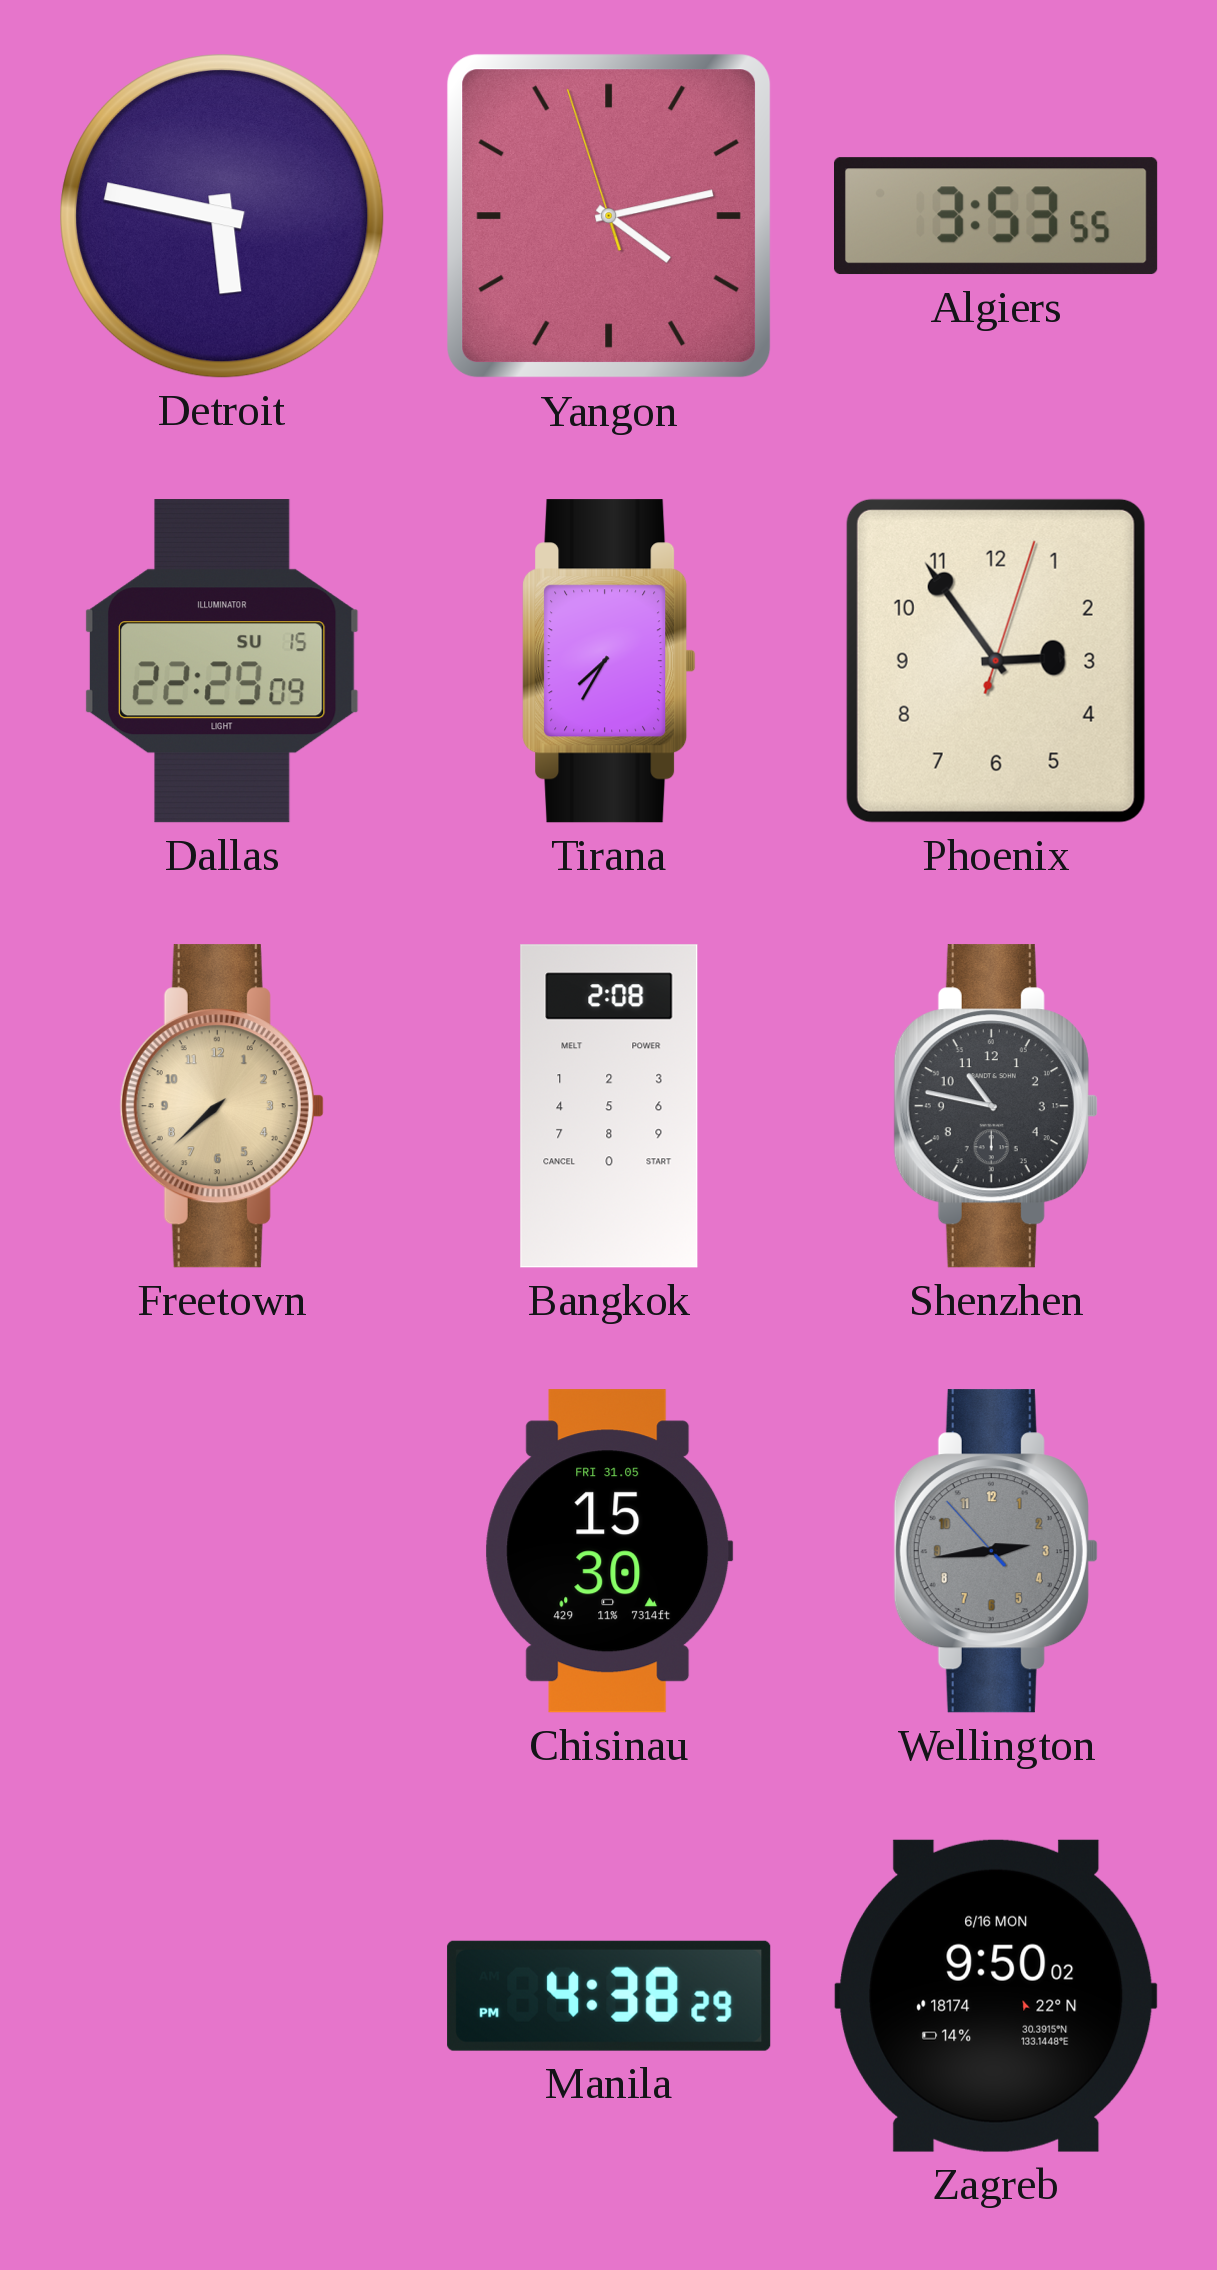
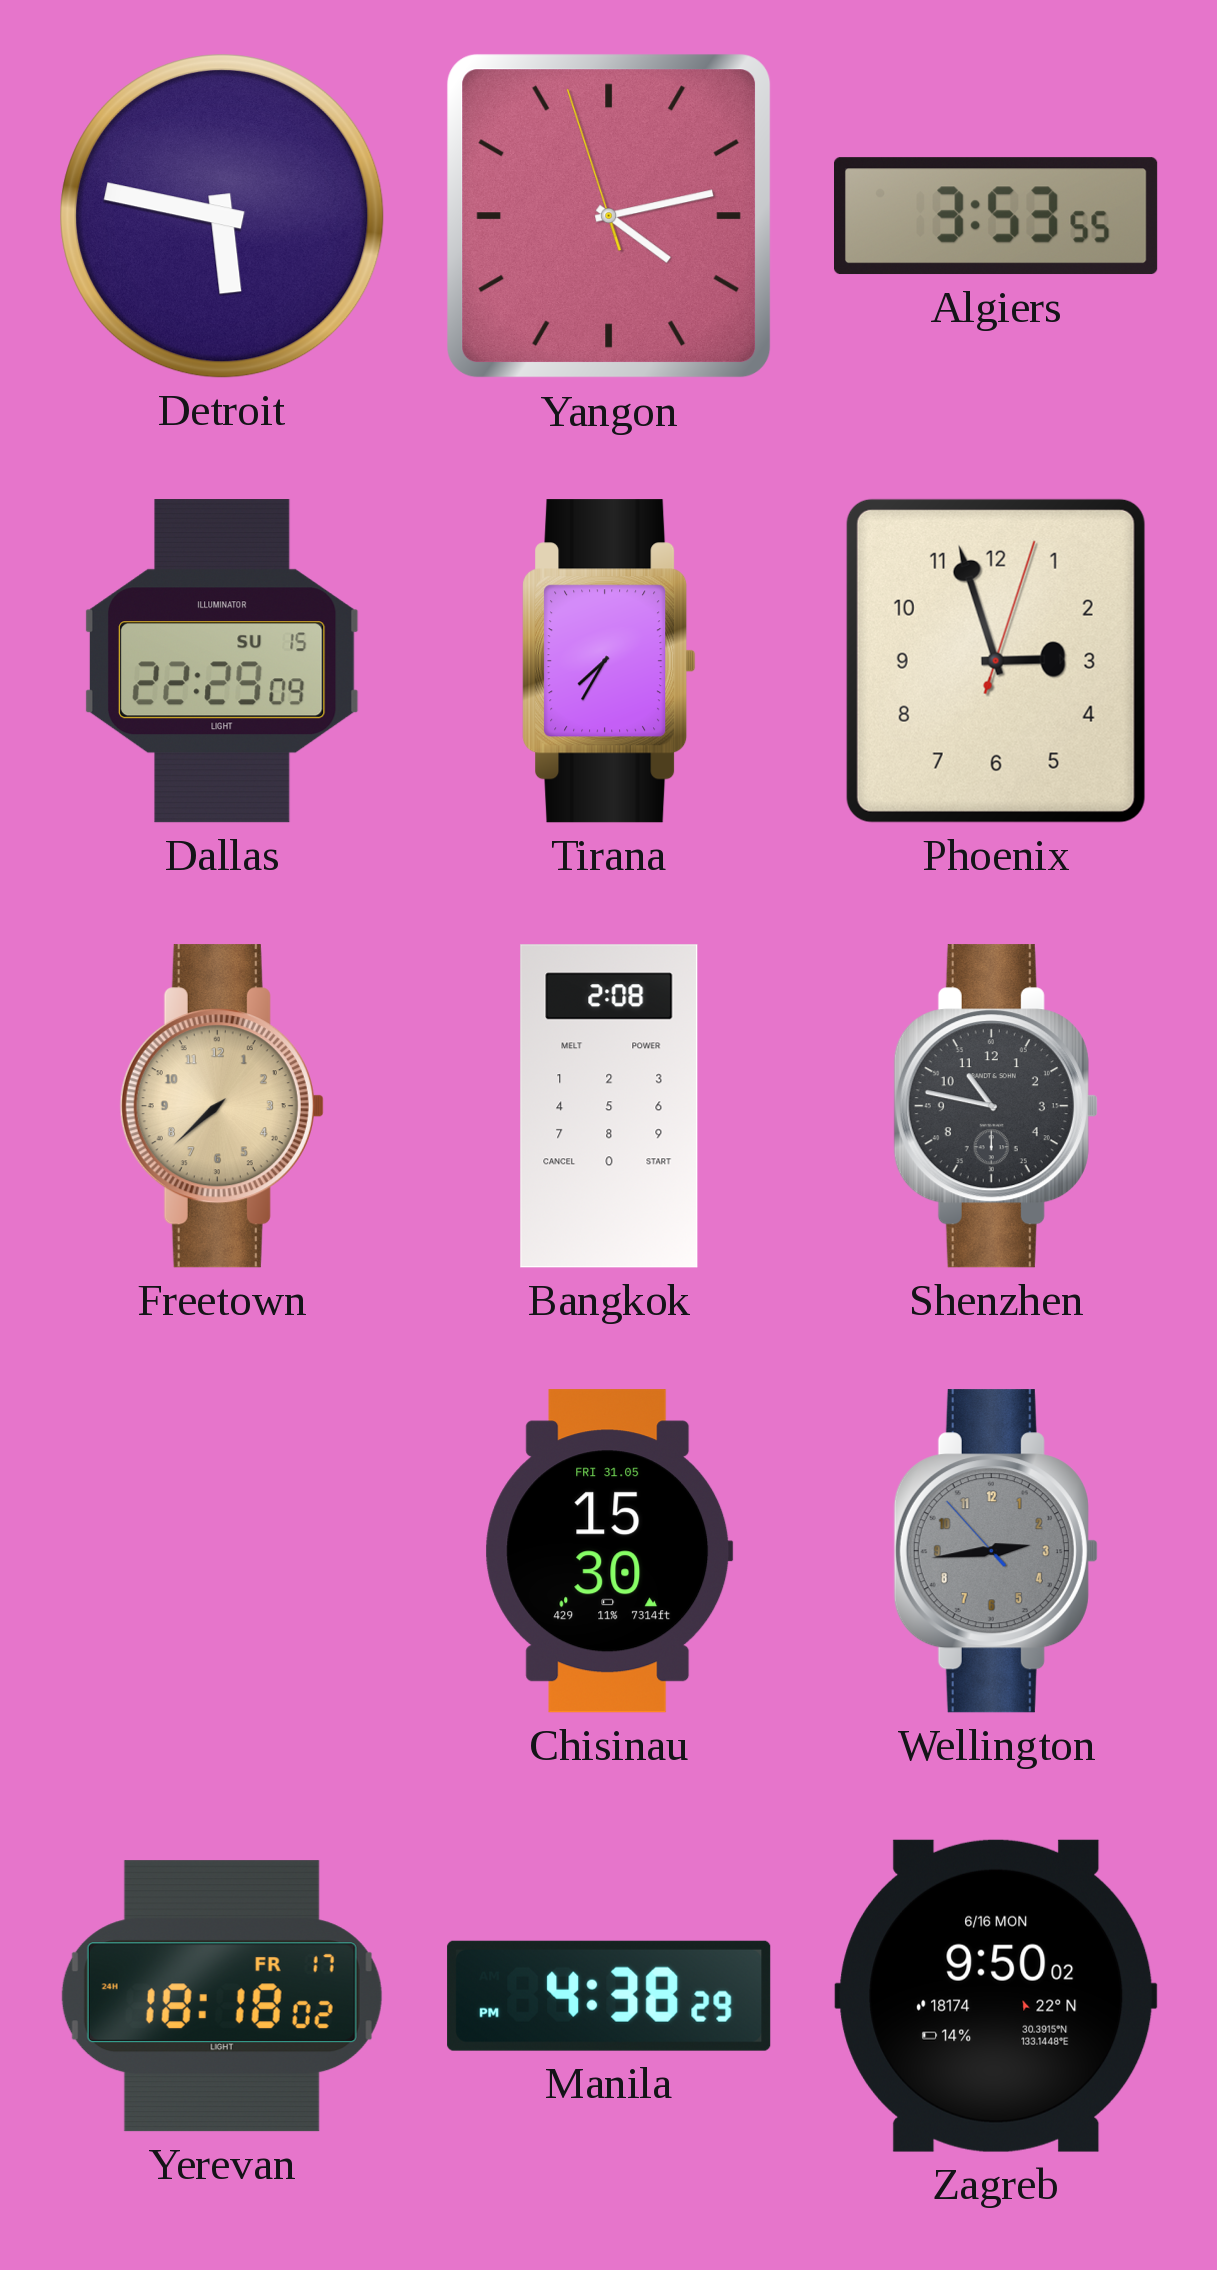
Phoenix: 2:54 -> 2:57 (996, 661)
Yerevan: none -> 18:18 (222, 1996)
